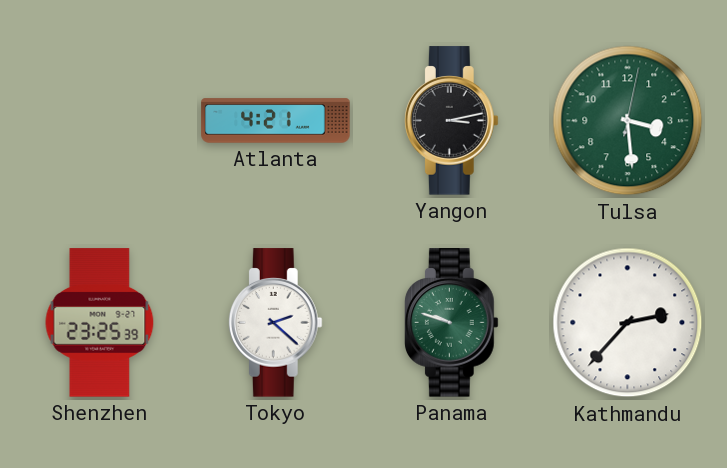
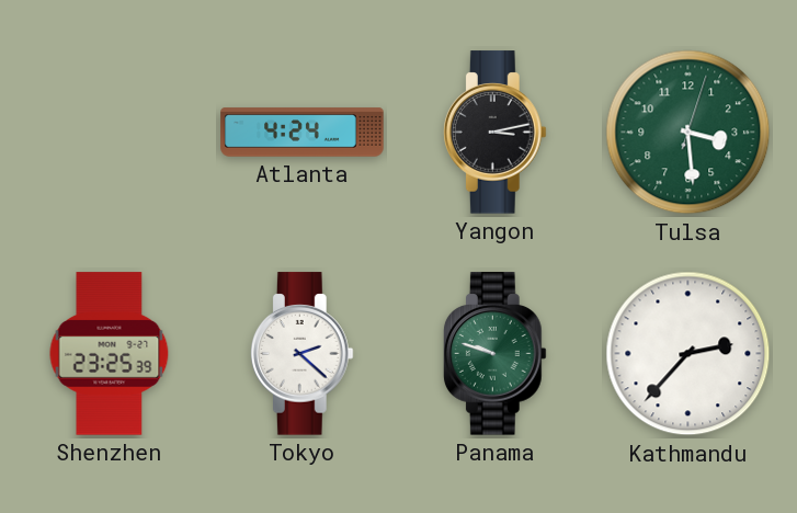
Atlanta: 4:21 -> 4:24 (303, 133)
Tulsa: 3:29:02 -> 3:29:03 (688, 133)
